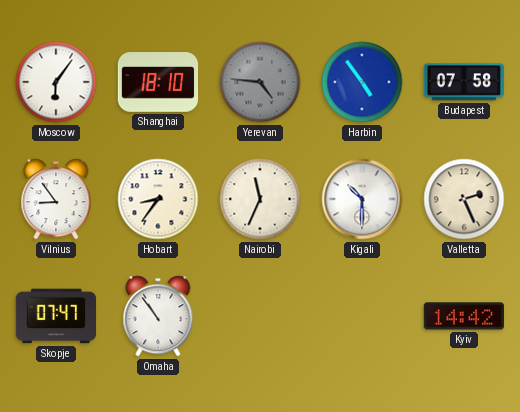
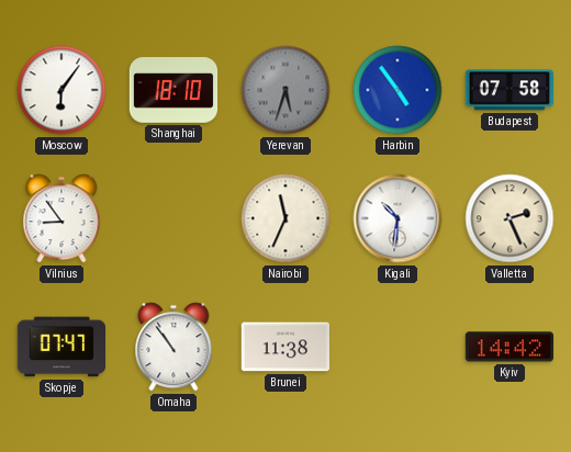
Yerevan: 4:46 -> 5:33 (285, 90)
Hobart: 8:36 -> none (158, 199)
Kigali: 10:30 -> 10:31 (398, 218)
Brunei: none -> 11:38 (285, 347)
